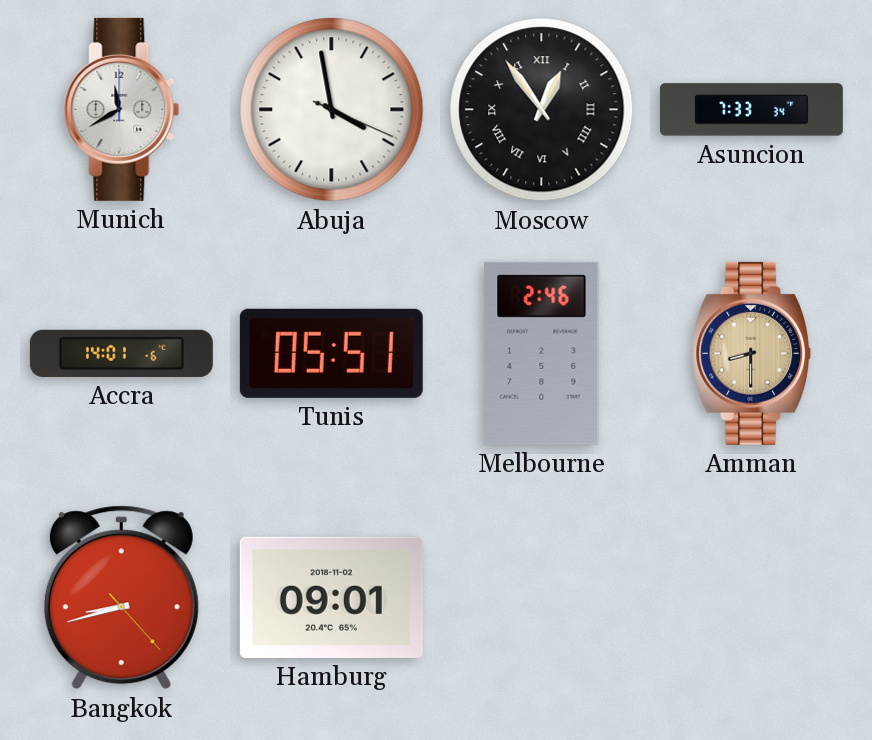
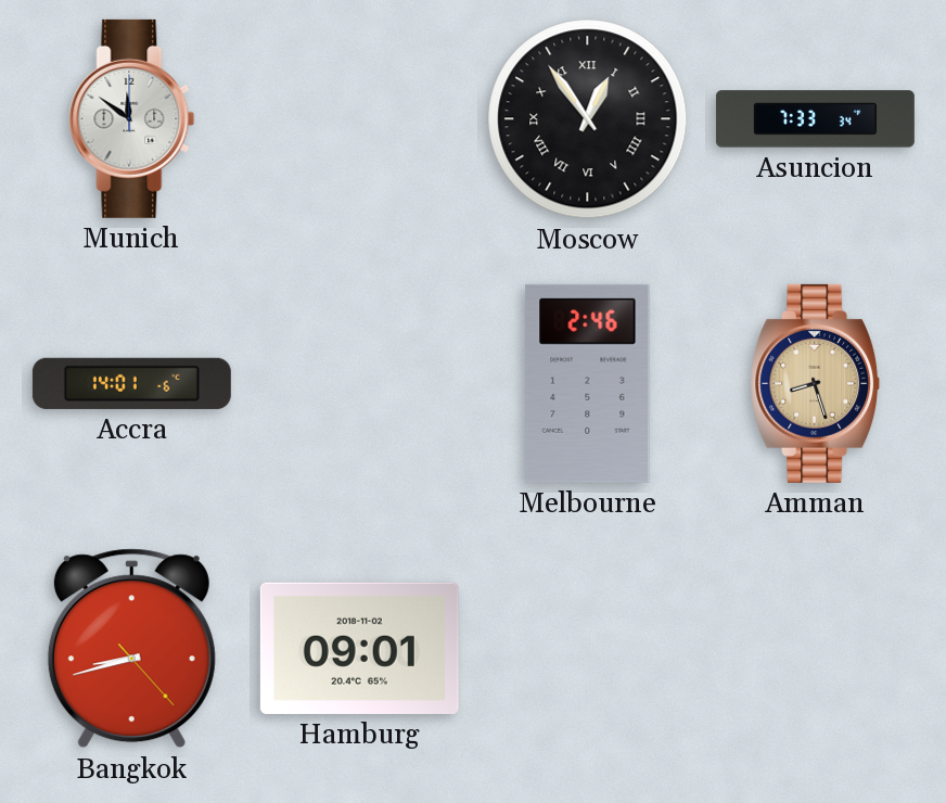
Munich: 11:40 -> 11:51 (132, 118)
Abuja: 3:58 -> none (332, 110)
Tunis: 05:51 -> none (331, 353)
Amman: 8:30 -> 8:27 (816, 383)
